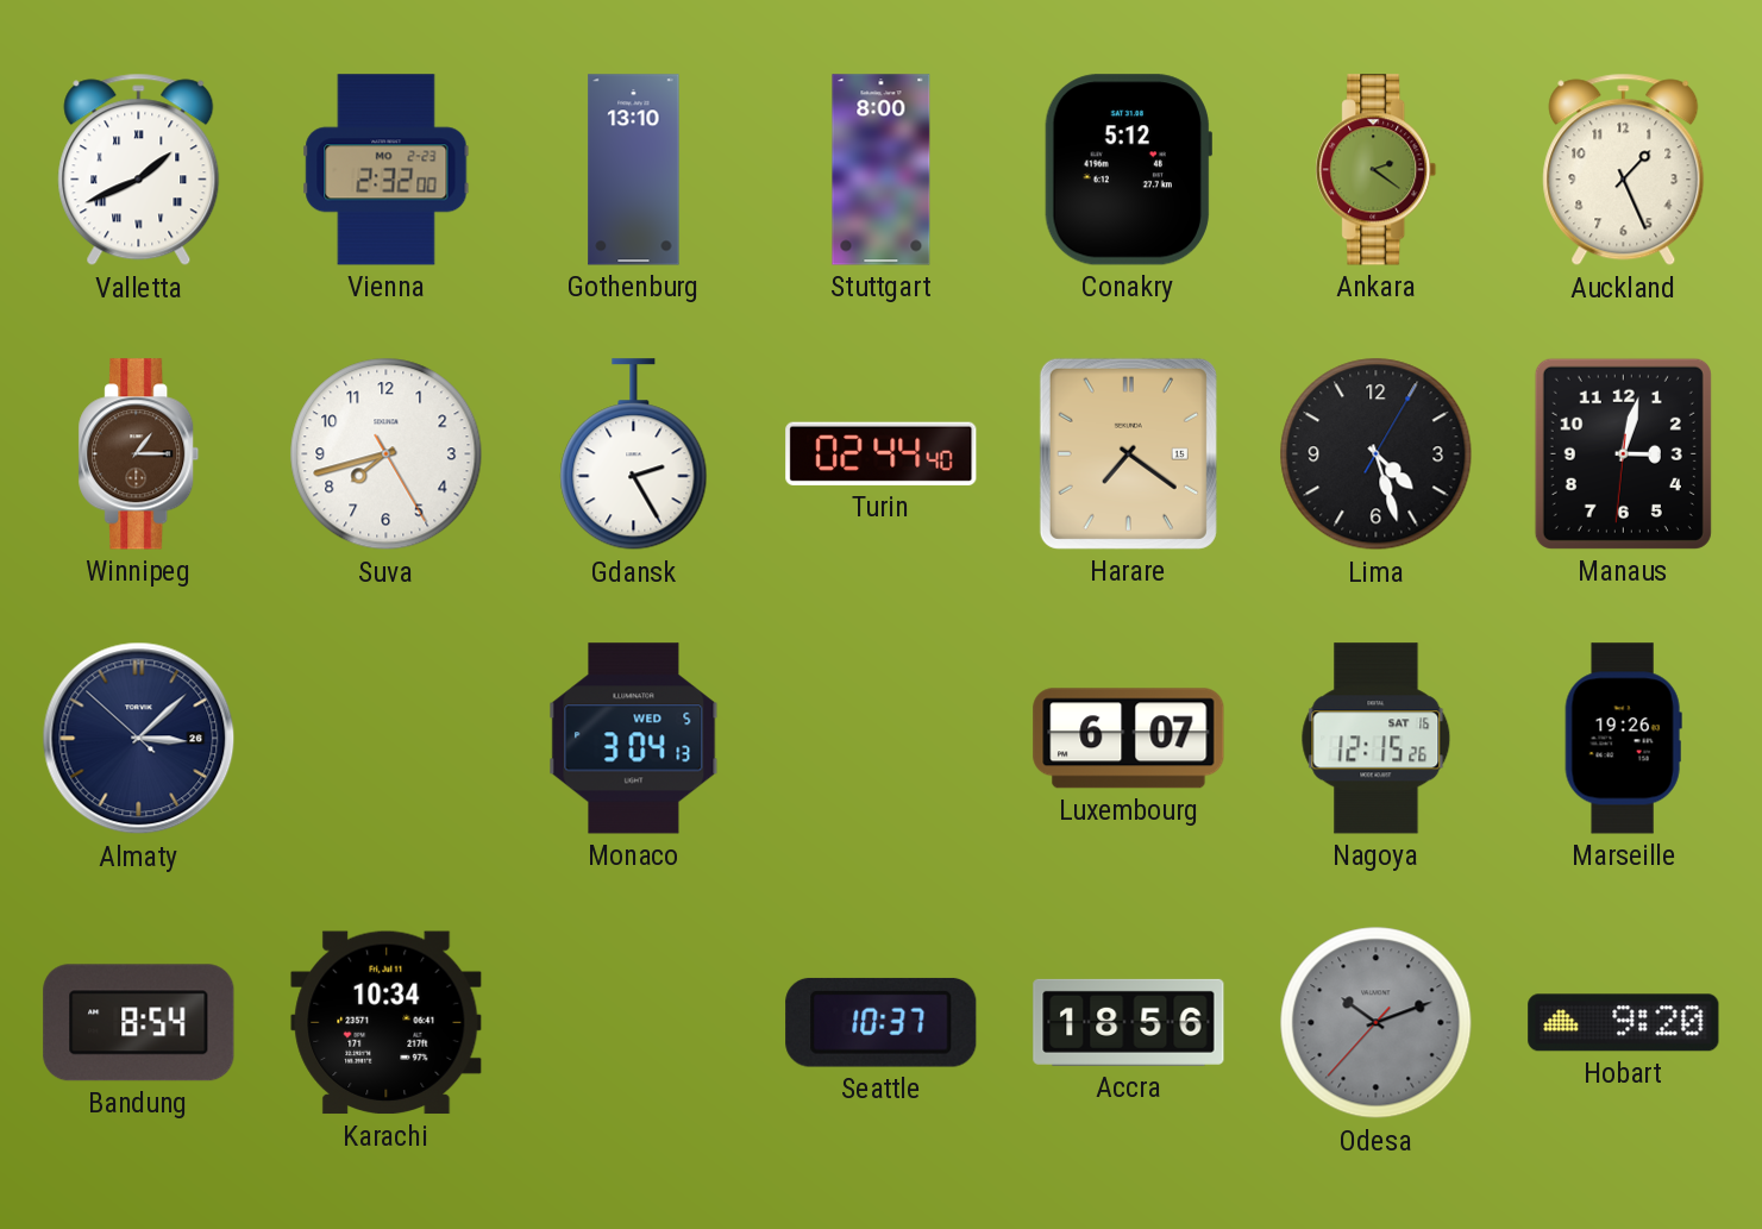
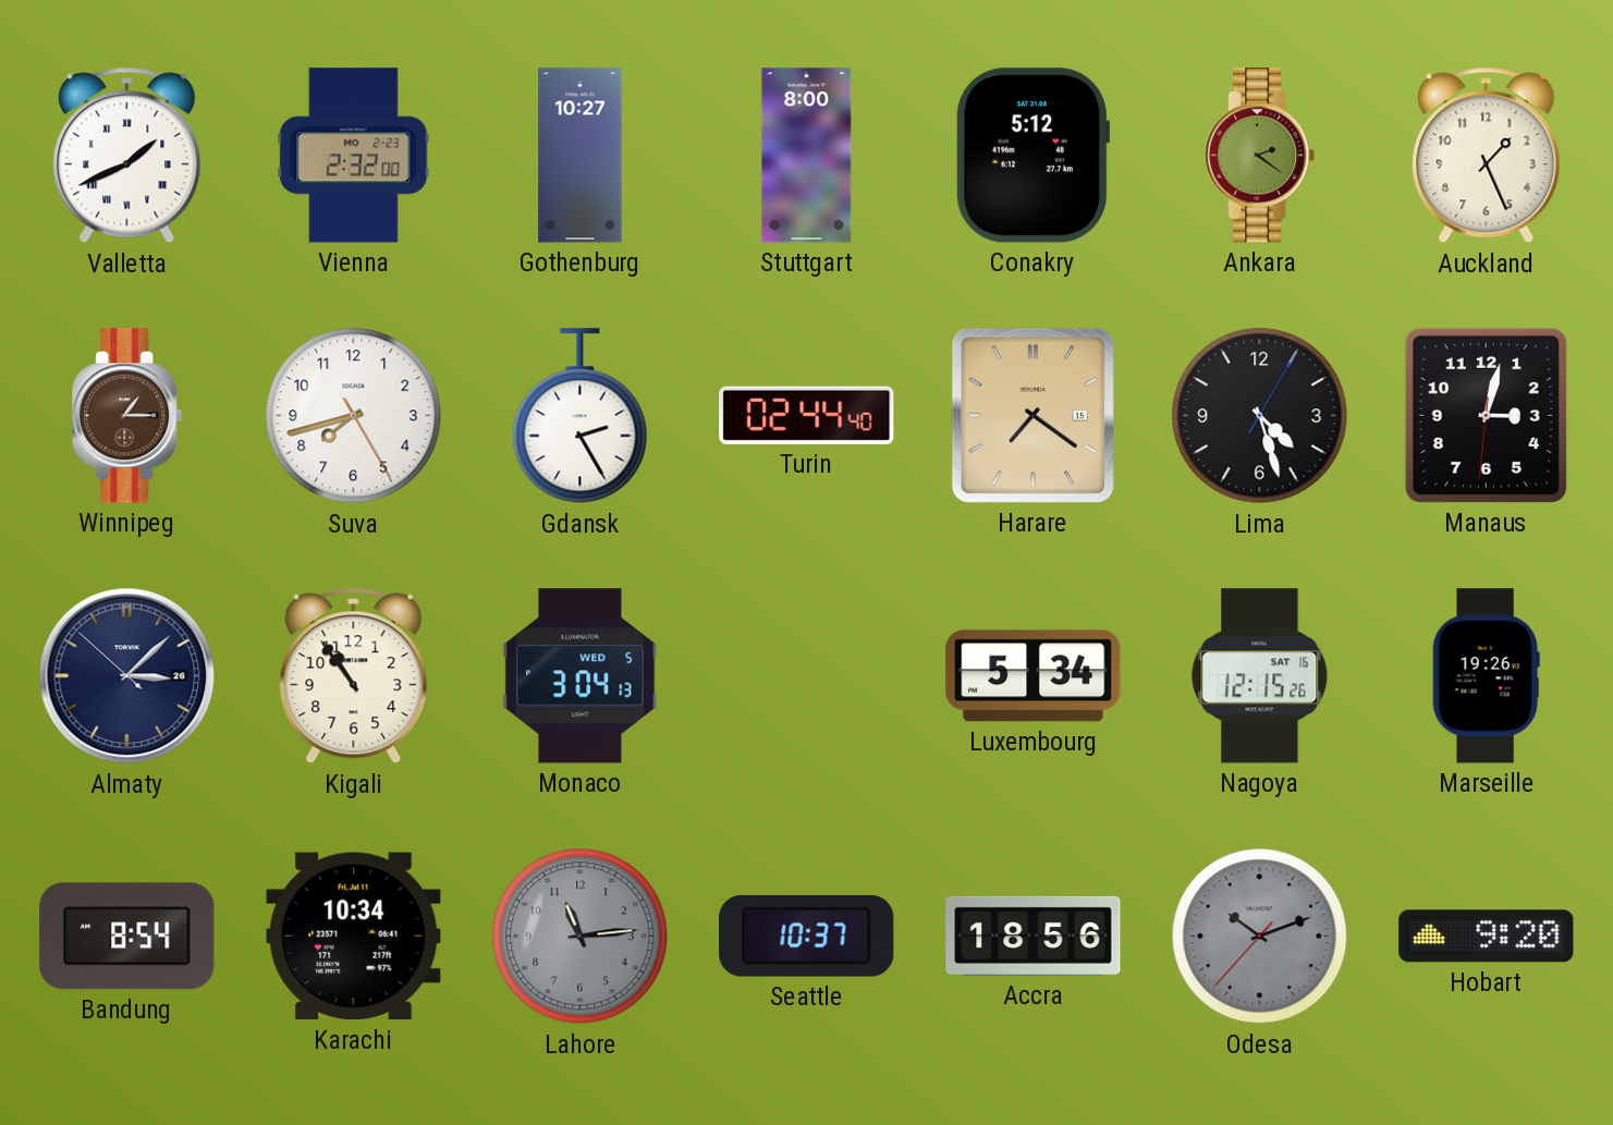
Gothenburg: 13:10 -> 10:27 (581, 156)
Kigali: none -> 10:54 (354, 676)
Luxembourg: 6:07 -> 5:34 (1034, 676)
Lahore: none -> 11:14 (581, 937)
